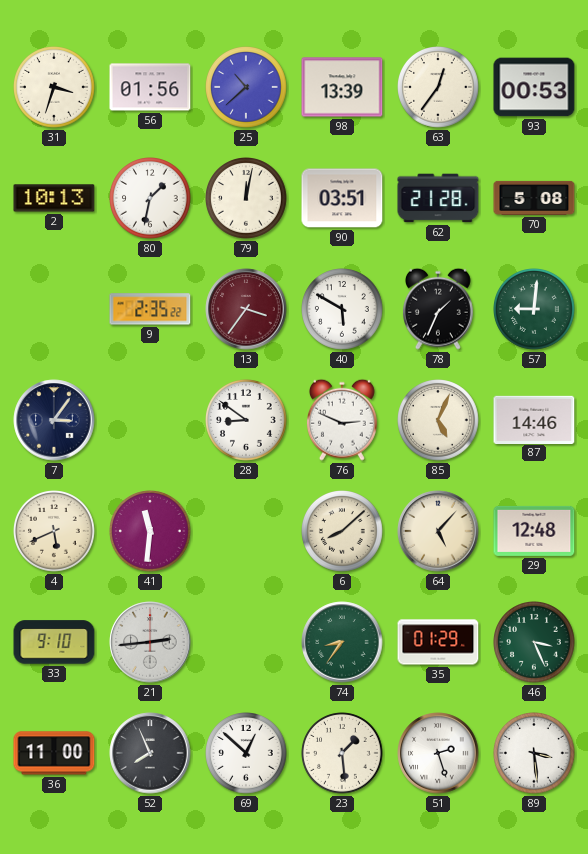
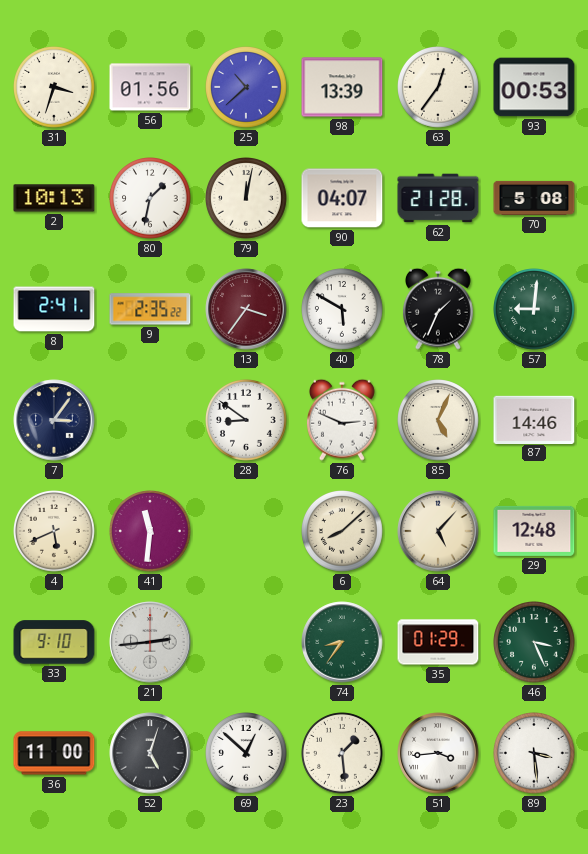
90: 03:51 -> 04:07 (342, 198)
8: none -> 2:41 (54, 309)
52: 7:56 -> 5:03 (150, 753)
51: 2:27 -> 3:44 (438, 753)
